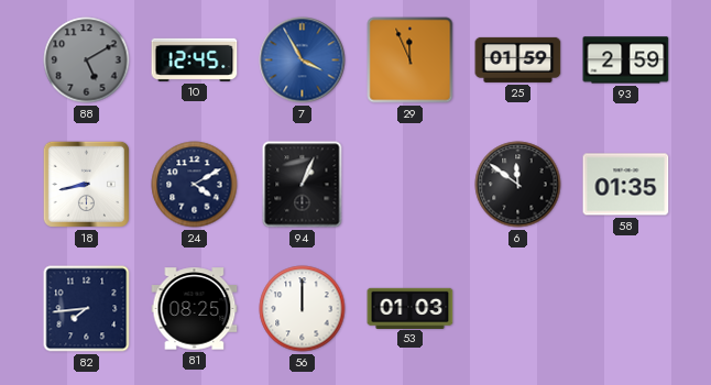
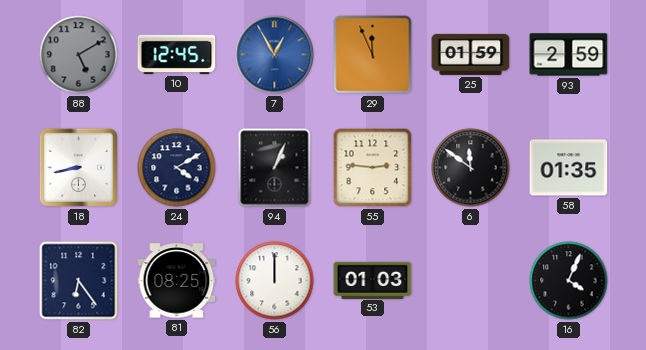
7: 3:55 -> 12:55 (275, 55)
55: none -> 2:46 (373, 168)
82: 7:44 -> 6:24 (79, 281)
16: none -> 4:04 (569, 281)
